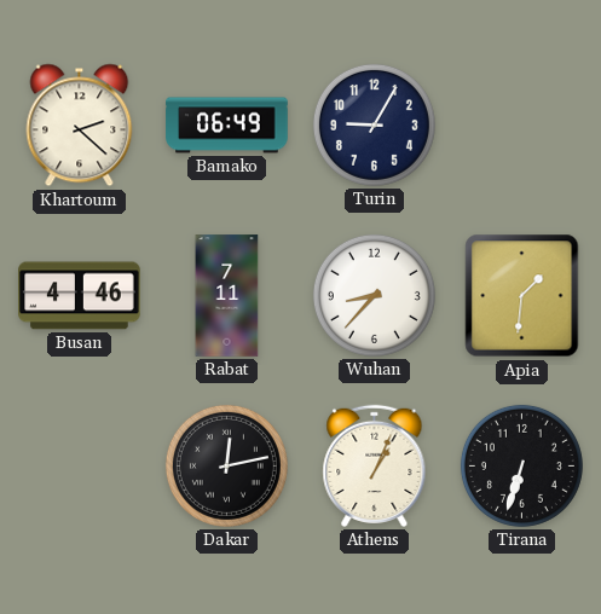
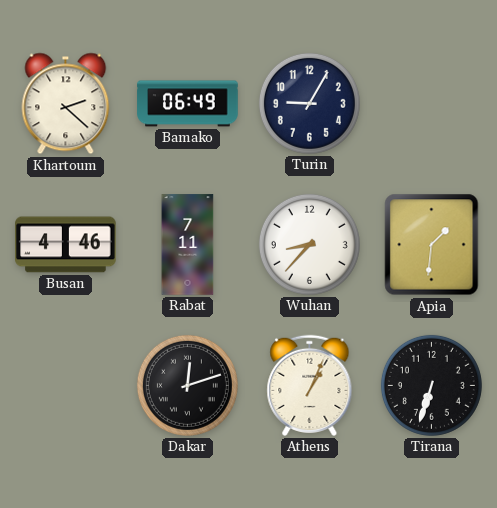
Dakar: 12:13 -> 12:12 (187, 385)
